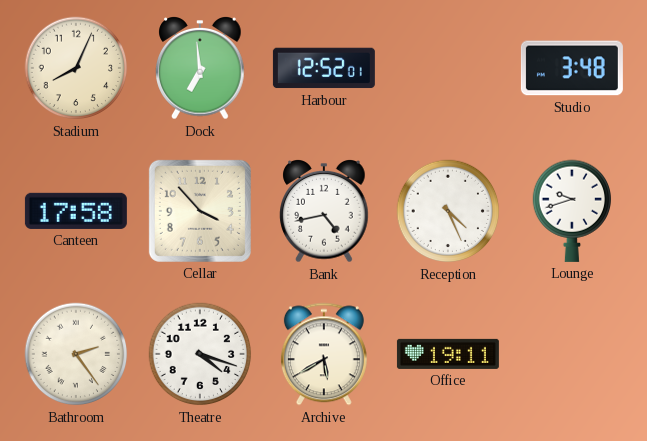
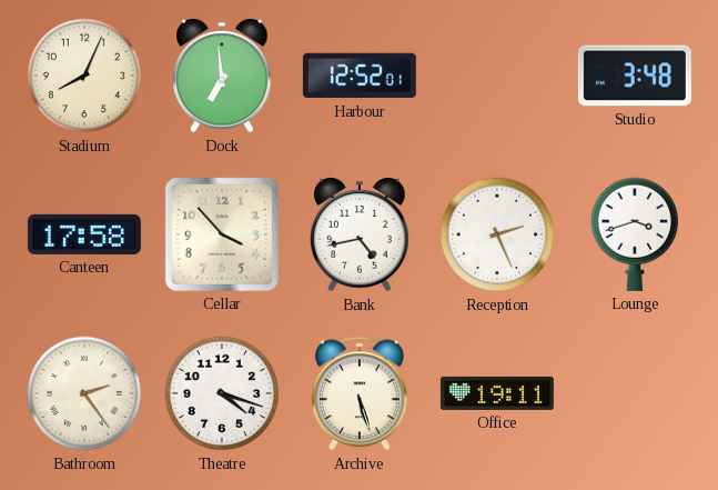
Reception: 4:26 -> 2:26 (497, 234)
Lounge: 9:42 -> 3:42 (634, 234)
Archive: 5:40 -> 5:27 (360, 393)
